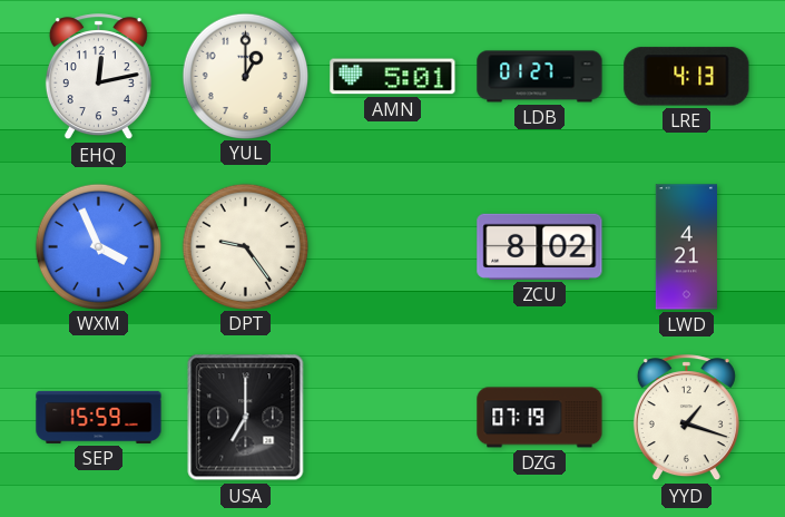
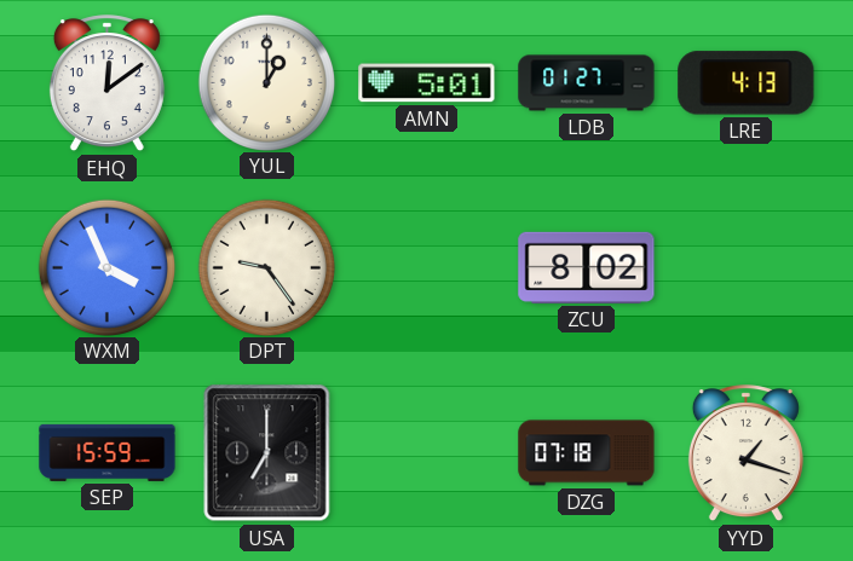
EHQ: 12:13 -> 12:09 (106, 83)
LWD: 4:21 -> none (687, 247)
DZG: 07:19 -> 07:18 (587, 453)
